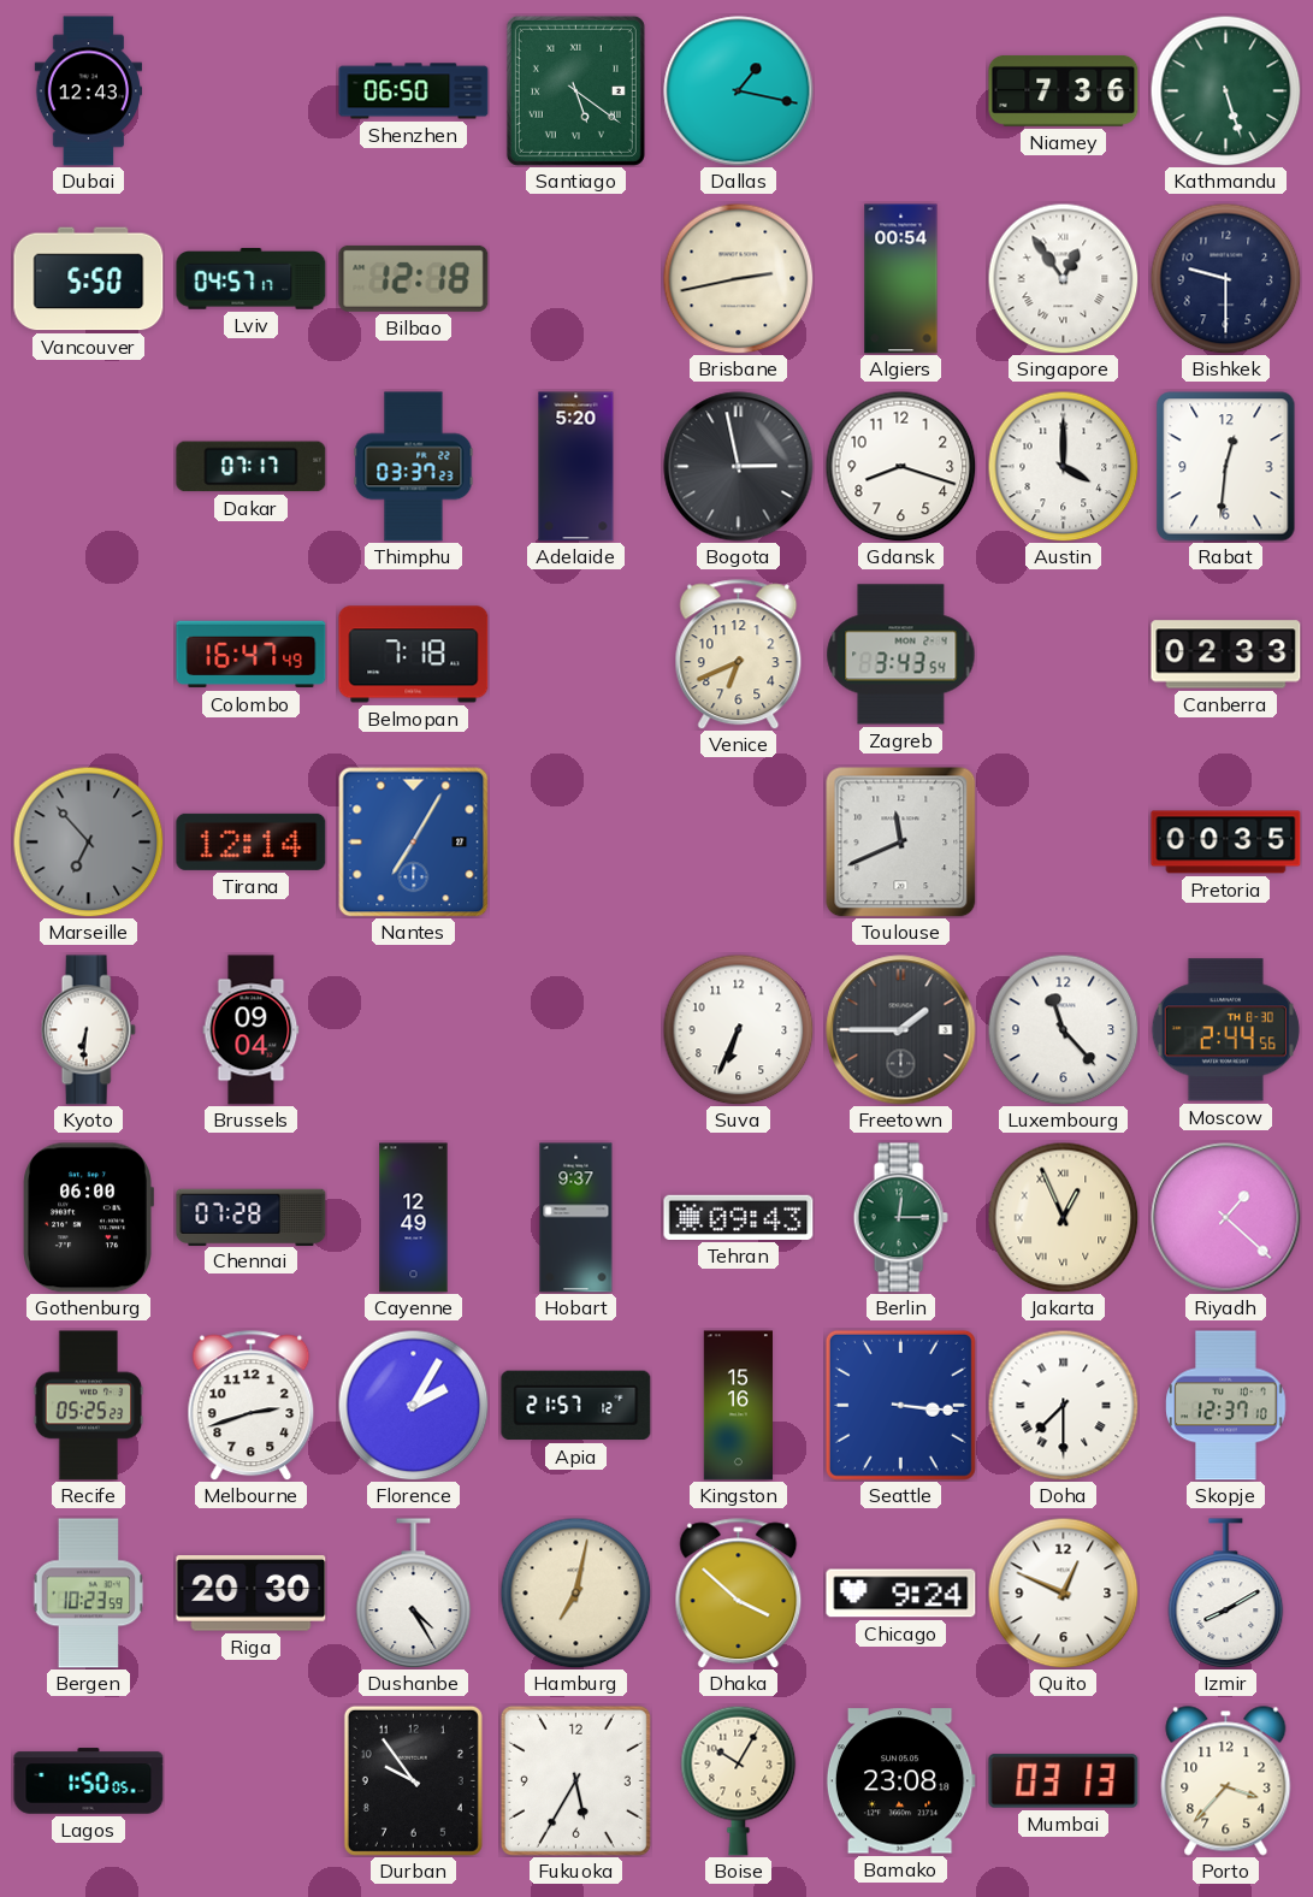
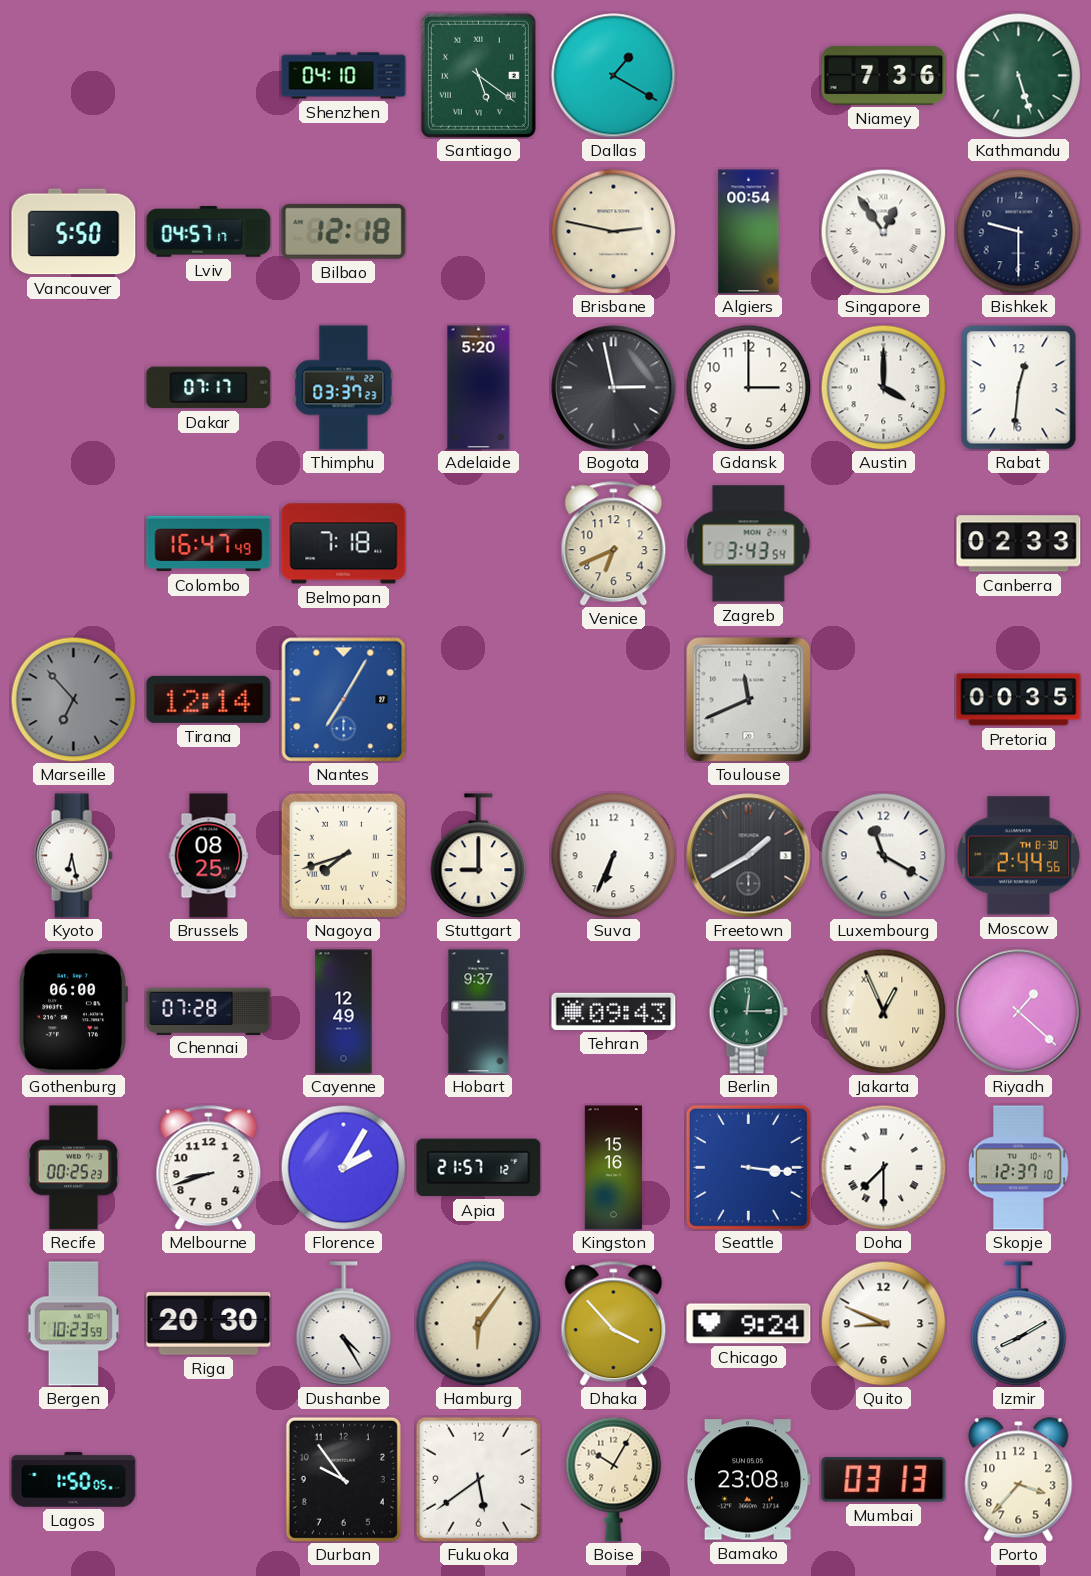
Dubai: 12:43 -> none (88, 91)
Shenzhen: 06:50 -> 04:10 (344, 76)
Dallas: 1:17 -> 1:20 (614, 76)
Brisbane: 2:43 -> 2:47 (613, 231)
Gdansk: 8:18 -> 3:00 (748, 387)
Kyoto: 6:31 -> 6:28 (73, 856)
Brussels: 09:04 -> 08:25 (209, 856)
Nagoya: none -> 7:42 (343, 855)
Stuttgart: none -> 9:00 (479, 856)
Freetown: 1:45 -> 1:40 (749, 856)
Luxembourg: 11:23 -> 11:20 (883, 855)
Recife: 05:25 -> 00:25 (74, 1168)
Melbourne: 2:42 -> 8:42 (209, 1168)
Hamburg: 7:02 -> 6:06 (478, 1323)
Dhaka: 3:52 -> 3:53 (614, 1324)
Quito: 12:49 -> 8:49 (883, 1323)
Fukuoka: 5:35 -> 5:39 (478, 1479)
